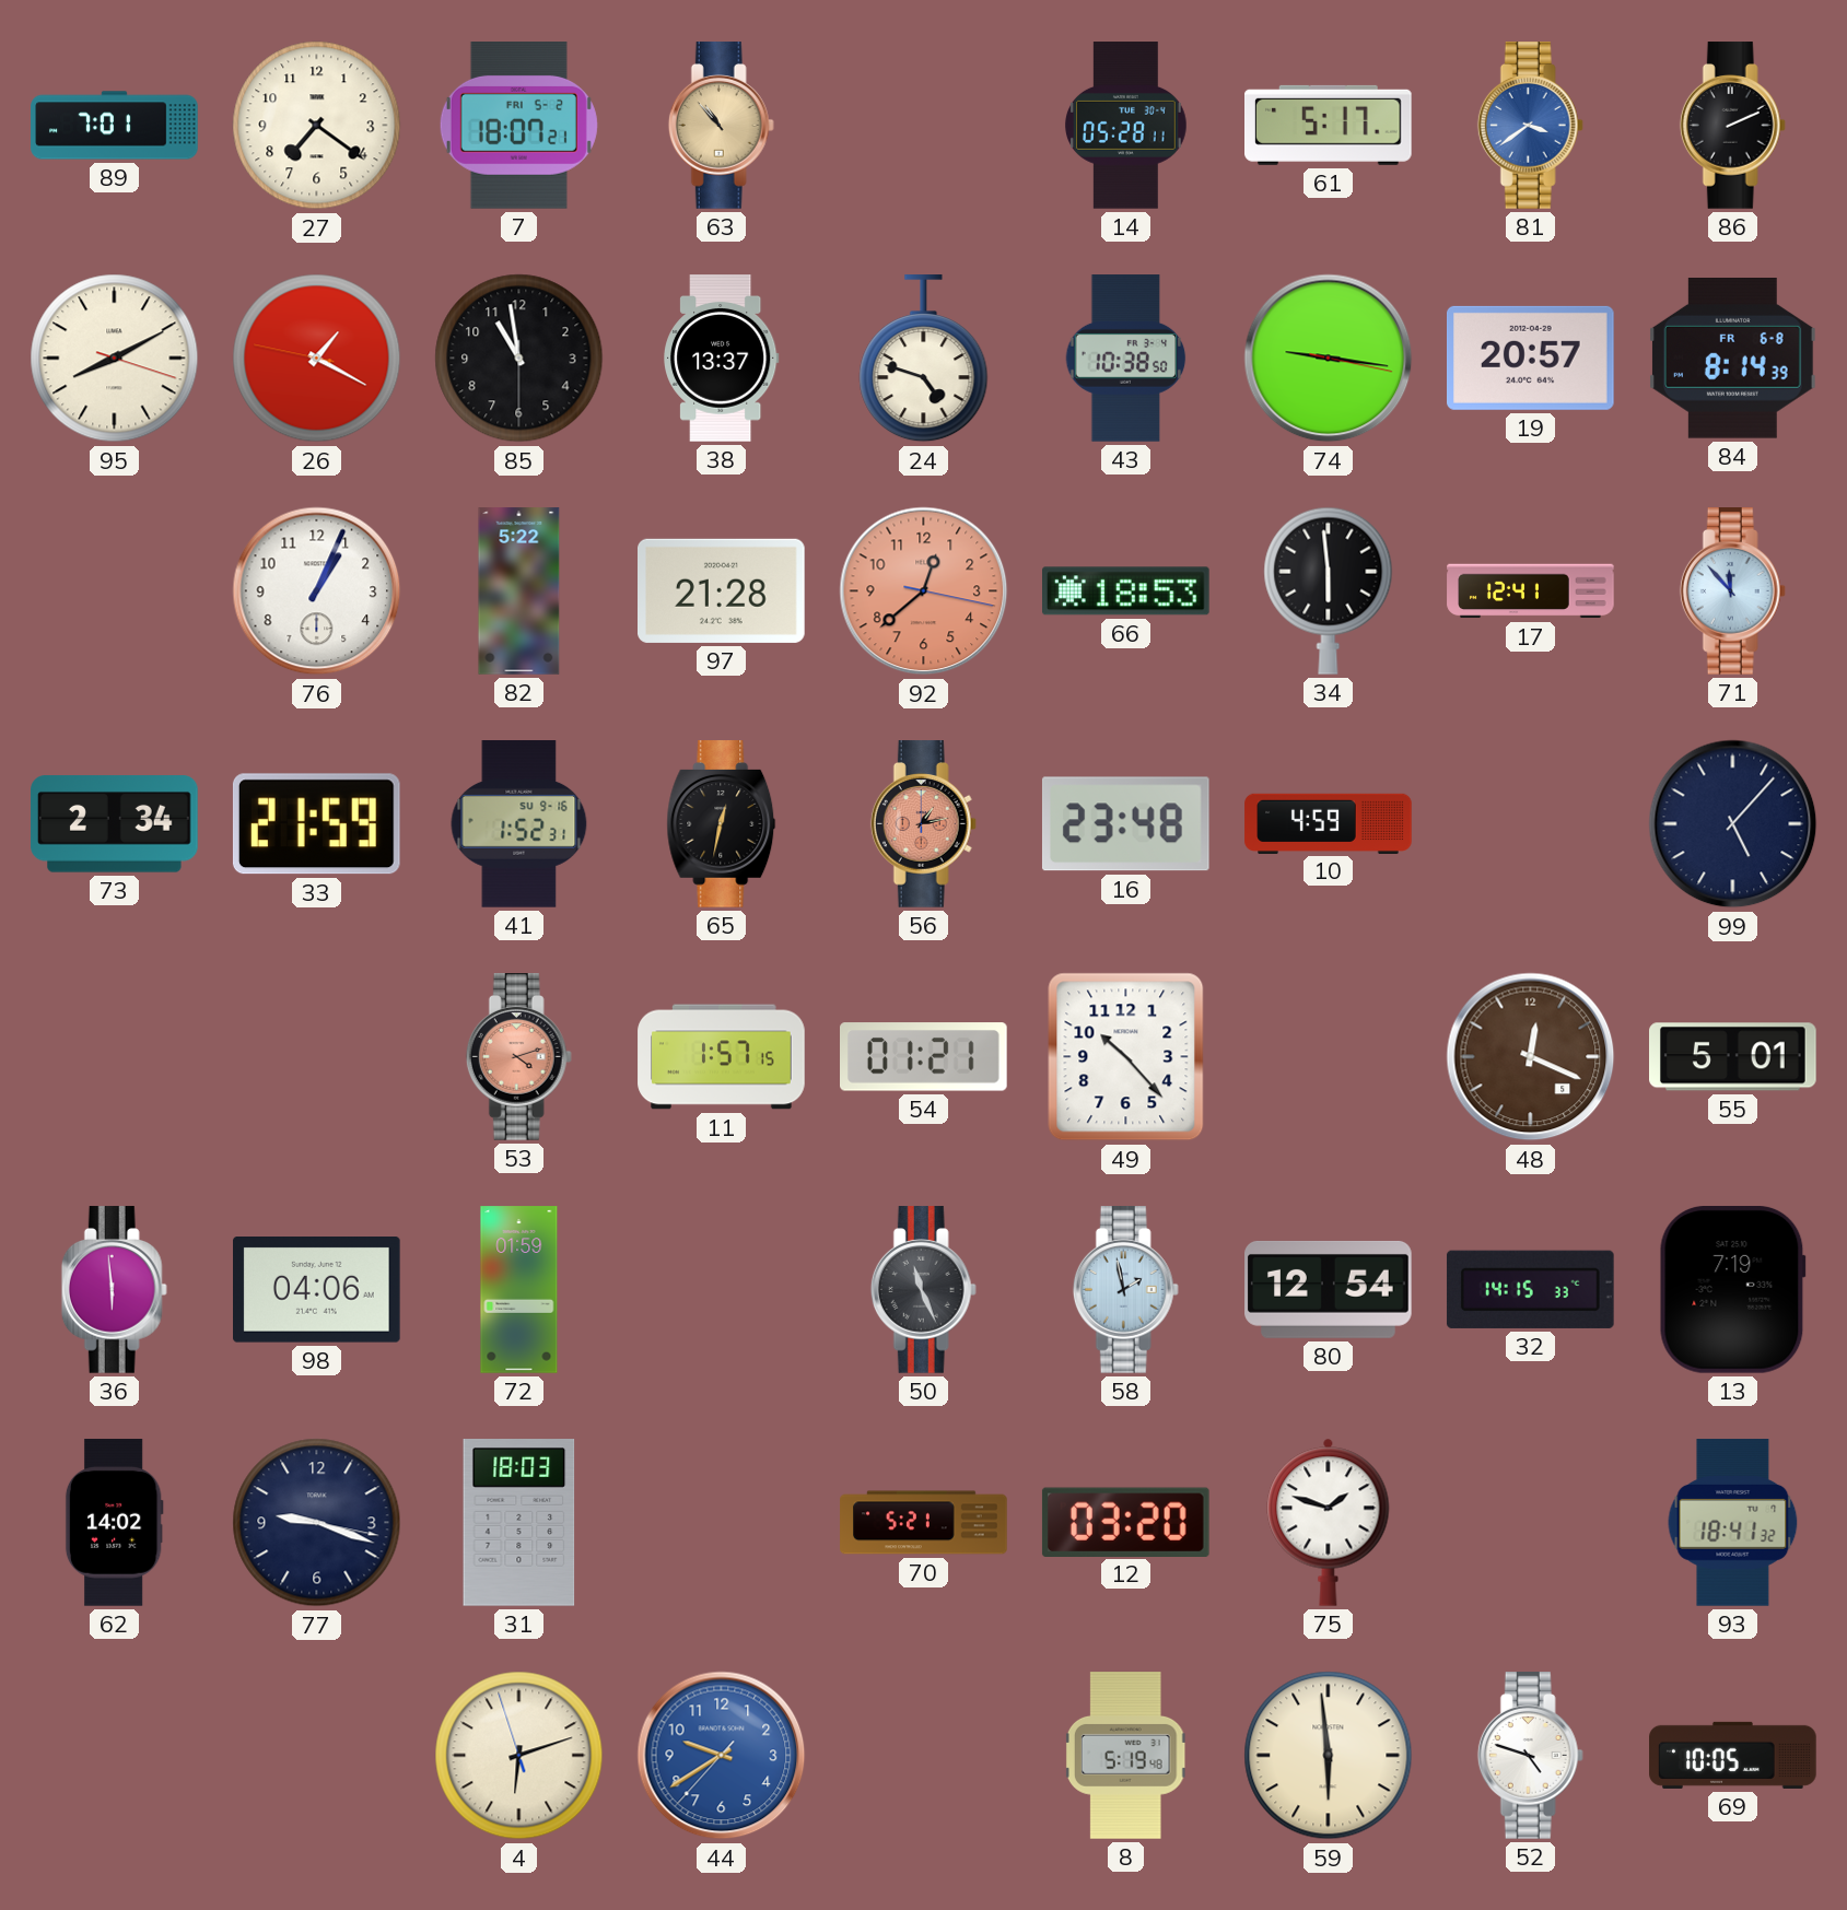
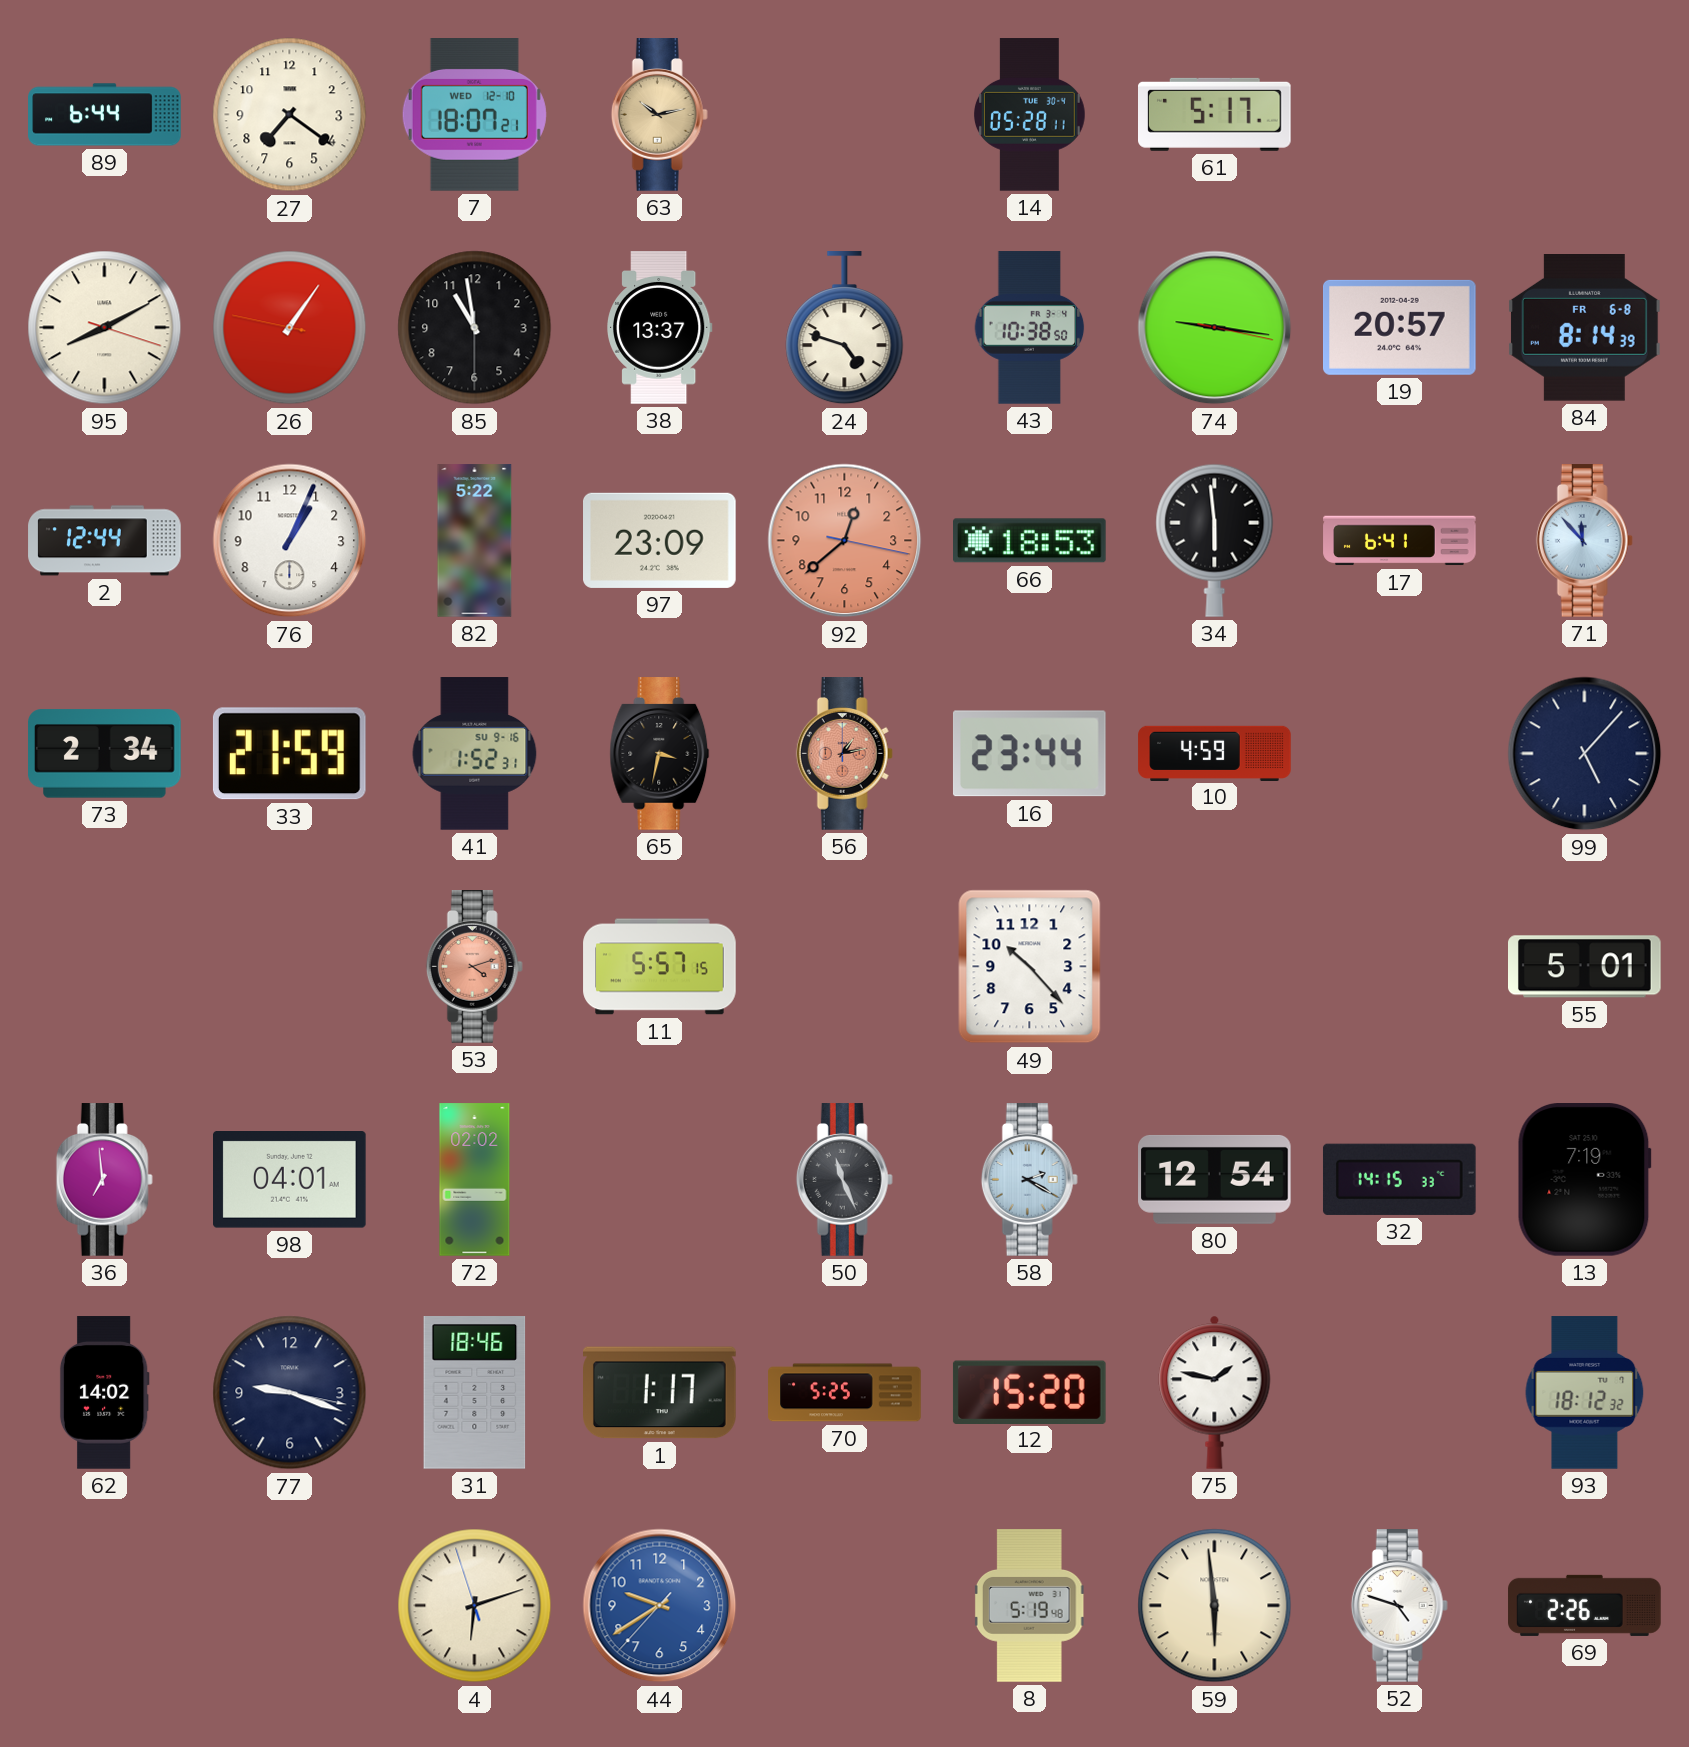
89: 7:01 -> 6:44 (105, 115)
7 date: FRI 5-2 -> WED 12-10 (474, 115)
63: 10:53 -> 10:13 (659, 115)
81: 3:39 -> none (1530, 126)
86: 2:11 -> none (1732, 126)
26: 1:19 -> 1:05 (290, 328)
2: none -> 12:44 (105, 541)
97: 21:28 -> 23:09 (660, 540)
17: 12:41 -> 6:41 (1400, 541)
65: 12:32 -> 3:32 (660, 754)
16: 23:48 -> 23:44 (1029, 754)
11: 1:57 -> 5:57 (660, 967)
54: 01:21 -> none (924, 1057)
48: 12:19 -> none (1531, 1057)
36: 5:59 -> 6:59 (104, 1180)
98: 04:06 -> 04:01 (290, 1180)
72: 01:59 -> 02:02 (475, 1180)
58: 1:58 -> 2:20 (1029, 1180)
31: 18:03 -> 18:46 (475, 1393)
1: none -> 1:17 (660, 1393)
70: 5:21 -> 5:25 (845, 1393)
12: 03:20 -> 15:20 (1029, 1392)
75: 1:48 -> 1:47 (1215, 1392)
93: 18:41 -> 18:12 (1585, 1393)
69: 10:05 -> 2:26 (1585, 1605)
